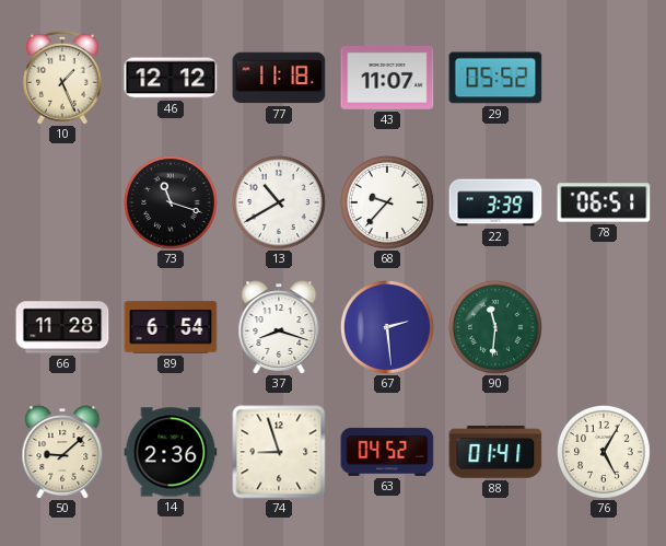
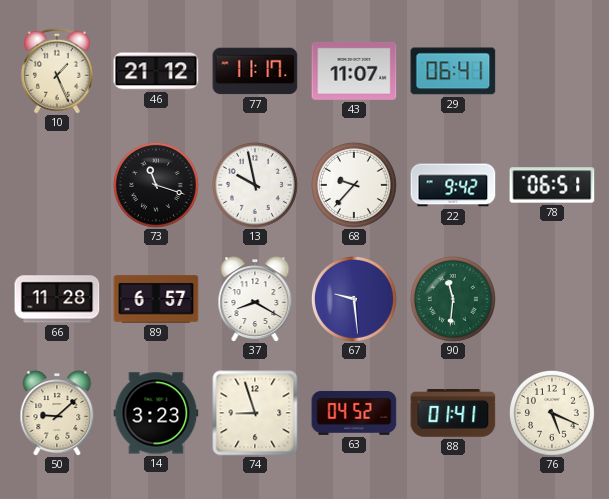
46: 12:12 -> 21:12 (156, 71)
77: 11:18 -> 11:17 (255, 71)
29: 05:52 -> 06:41 (453, 71)
13: 10:40 -> 9:58 (255, 185)
22: 3:39 -> 9:42 (453, 185)
89: 6:54 -> 6:57 (156, 299)
37: 8:18 -> 8:20 (255, 299)
67: 2:29 -> 9:29 (354, 299)
14: 2:36 -> 3:23 (156, 413)
76: 5:05 -> 5:19 (552, 413)
